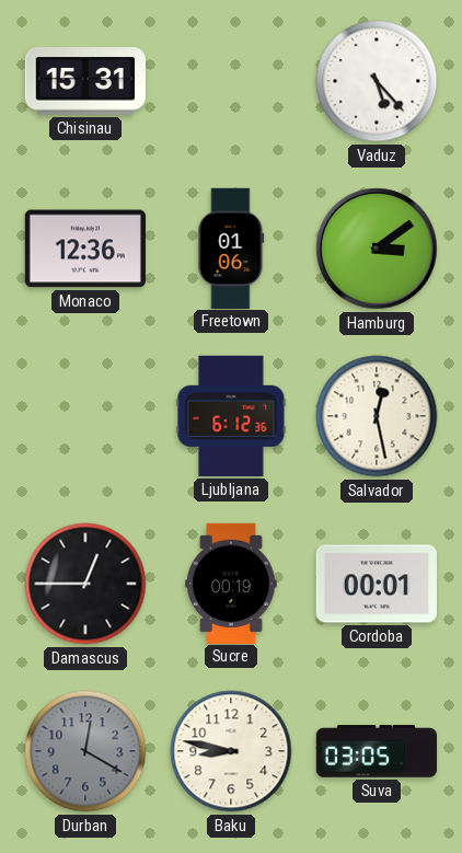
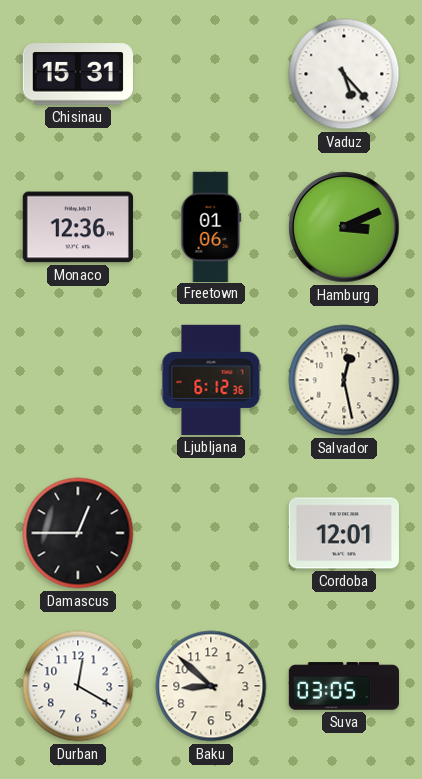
Hamburg: 3:09 -> 3:11 (344, 227)
Sucre: 00:19 -> none (231, 583)
Cordoba: 00:01 -> 12:01 (343, 533)
Durban dial: grey -> white (78, 686)
Baku: 8:47 -> 8:52 (211, 686)
